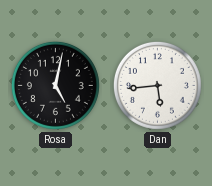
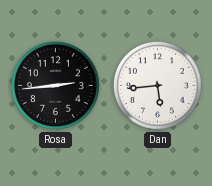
Rosa: 5:02 -> 2:44 (55, 85)
